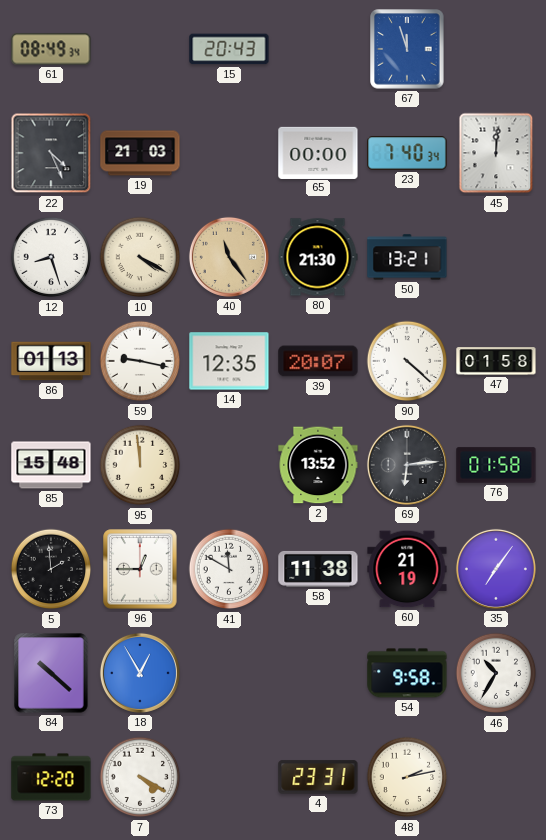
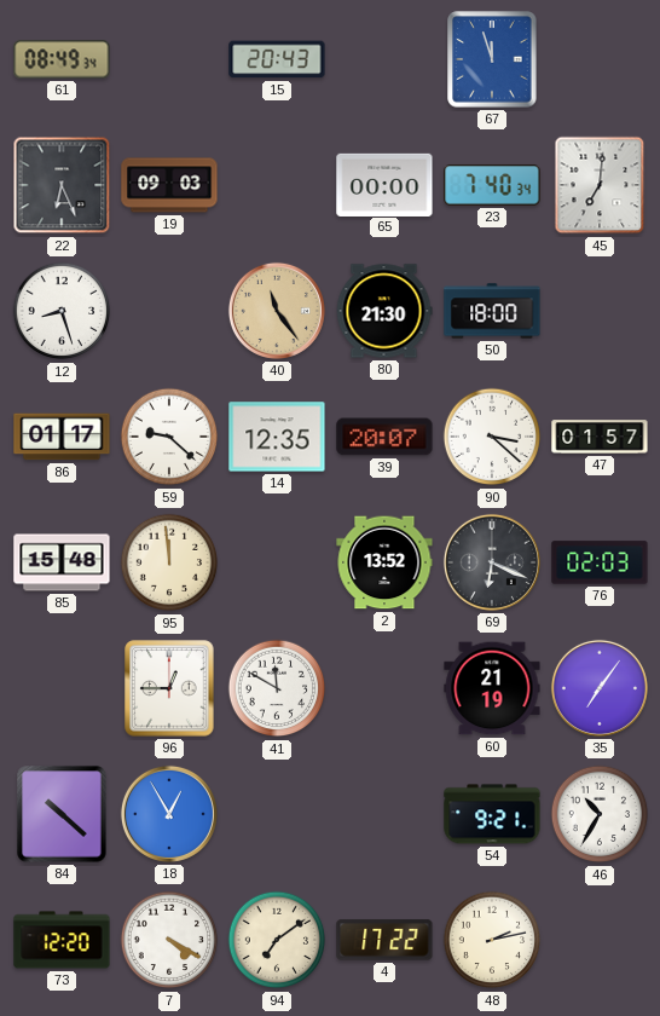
22: 4:26 -> 6:26 (62, 185)
19: 21:03 -> 09:03 (169, 185)
45: 12:01 -> 7:01 (600, 185)
10: 4:20 -> none (140, 257)
50: 13:21 -> 18:00 (492, 311)
86: 01:13 -> 01:17 (62, 437)
59: 9:17 -> 9:22 (169, 437)
90: 4:22 -> 3:22 (492, 437)
47: 01:58 -> 01:57 (600, 437)
69: 6:14 -> 6:19 (492, 562)
76: 01:58 -> 02:03 (600, 562)
5: 1:59 -> none (51, 569)
58: 11:38 -> none (318, 569)
54: 9:58 -> 9:21 (492, 814)
94: none -> 7:09 (277, 940)
4: 23:31 -> 17:22 (384, 940)
